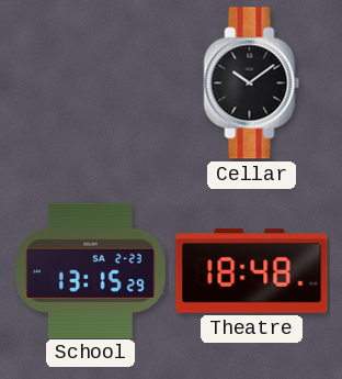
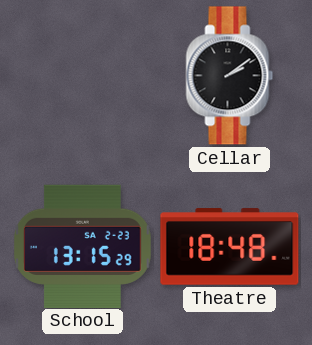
Cellar: 10:09 -> 2:09 (230, 76)
